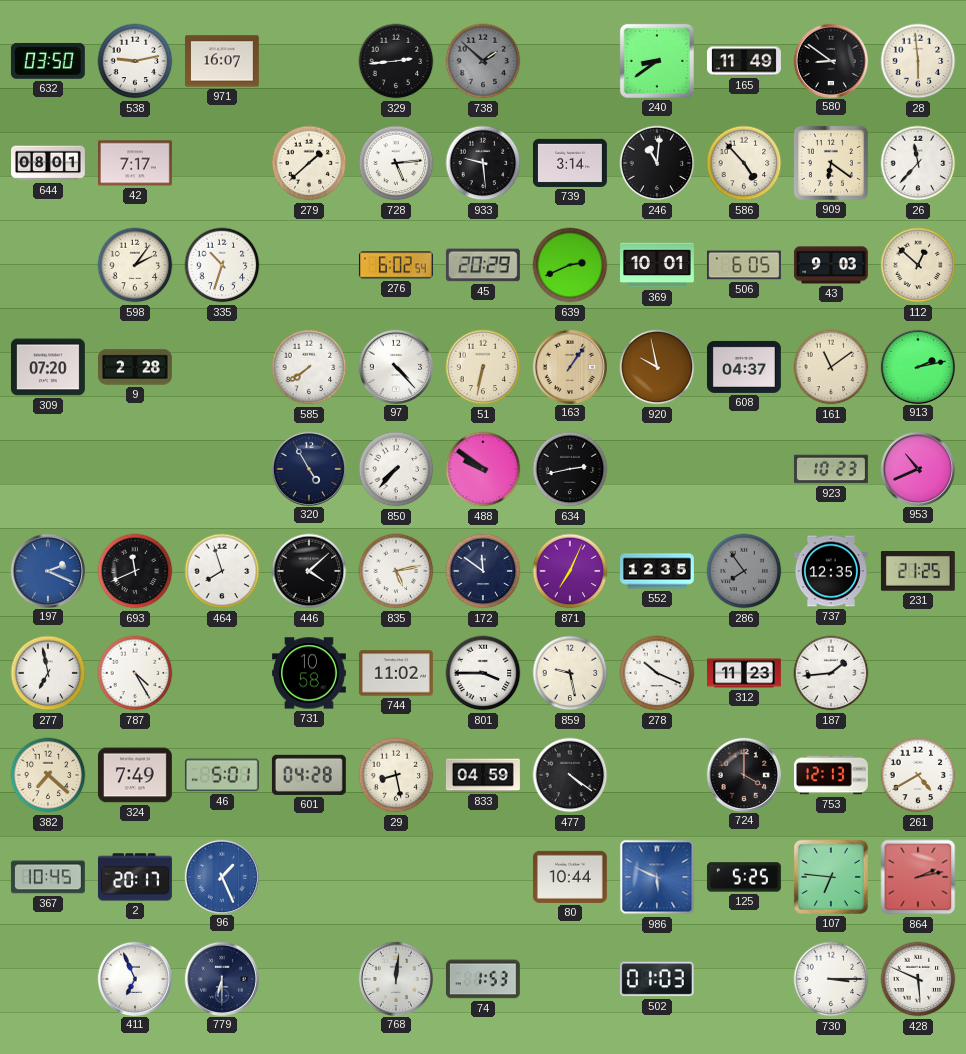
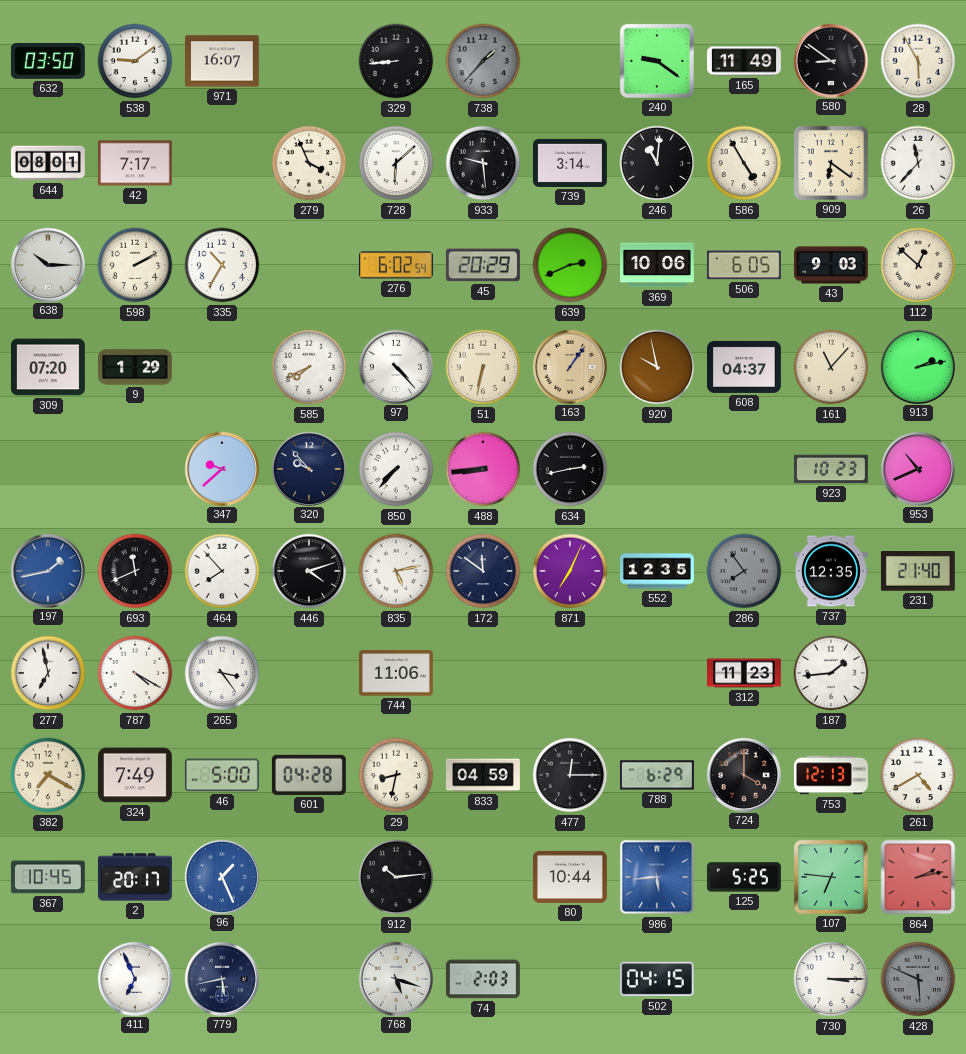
538: 9:13 -> 9:09 (135, 61)
329: 2:44 -> 8:44 (396, 61)
738: 1:52 -> 1:37 (483, 61)
240: 8:39 -> 9:21 (657, 61)
28: 5:59 -> 5:55 (918, 61)
279: 1:38 -> 3:56 (309, 163)
728: 5:14 -> 6:08 (396, 163)
586: 4:53 -> 4:55 (744, 163)
638: none -> 10:15 (47, 264)
598: 2:06 -> 2:10 (135, 265)
335: 10:33 -> 10:35 (222, 265)
369: 10:01 -> 10:06 (658, 265)
9: 2:28 -> 1:29 (136, 367)
585: 7:39 -> 7:41 (309, 367)
161: 11:09 -> 11:07 (831, 367)
347: none -> 9:38 (221, 468)
320: 4:55 -> 9:53 (308, 468)
488: 9:51 -> 8:44 (483, 469)
197: 2:19 -> 1:43 (47, 570)
464: 7:57 -> 7:53 (222, 571)
446: 4:08 -> 4:12 (309, 571)
231: 21:25 -> 21:40 (918, 572)
787: 4:25 -> 4:20 (135, 673)
265: none -> 3:24 (222, 673)
731: 10:58 -> none (309, 673)
744: 11:02 -> 11:06 (396, 673)
801: 3:45 -> none (483, 673)
859: 9:28 -> none (570, 673)
278: 10:19 -> none (657, 673)
382: 7:22 -> 7:20 (48, 775)
46: 5:01 -> 5:00 (222, 775)
29: 8:28 -> 8:32 (396, 775)
477: 4:21 -> 12:15 (570, 775)
788: none -> 6:29 (657, 775)
912: none -> 10:14 (396, 877)
986: 5:49 -> 5:44 (657, 877)
779: 6:30 -> 5:43 (221, 978)
768: 12:01 -> 5:18 (395, 978)
74: 1:53 -> 2:03 (483, 979)
502: 01:03 -> 04:15 (657, 979)
428 dial: white -> grey (918, 979)
